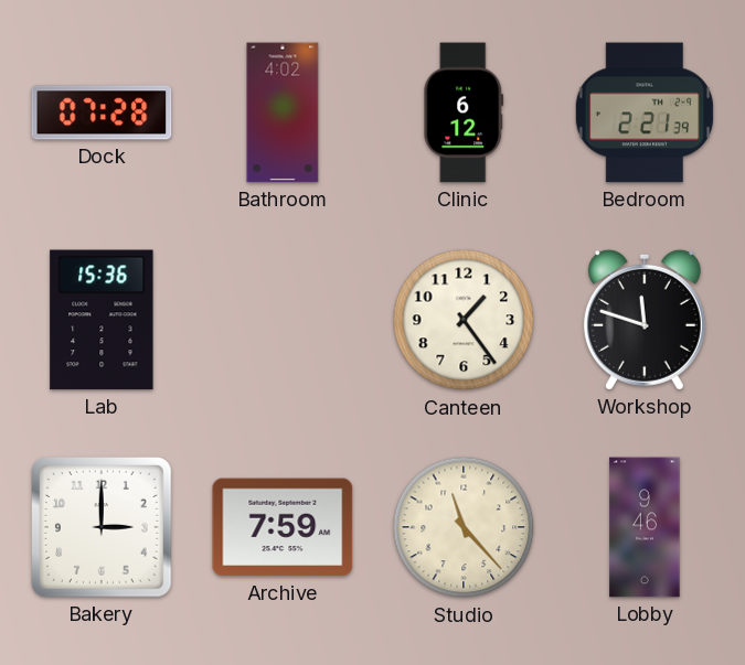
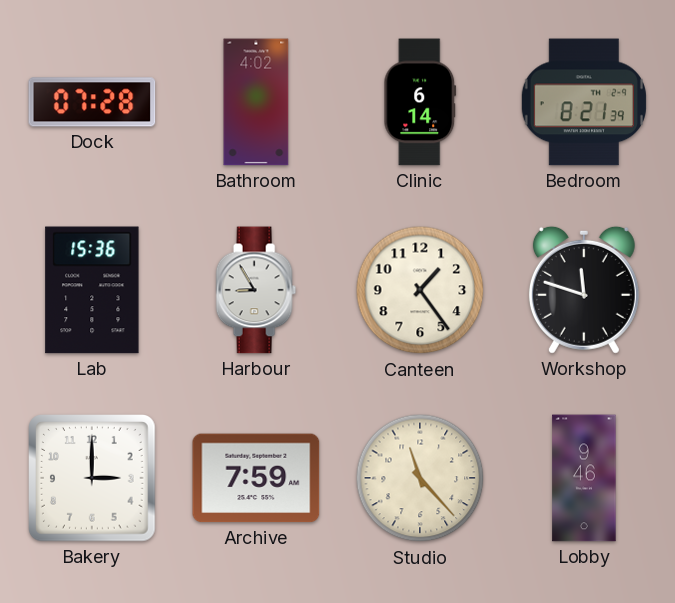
Clinic: 6:12 -> 6:14 (420, 102)
Bedroom: 2:21 -> 8:21 (584, 102)
Harbour: none -> 8:55 (256, 290)
